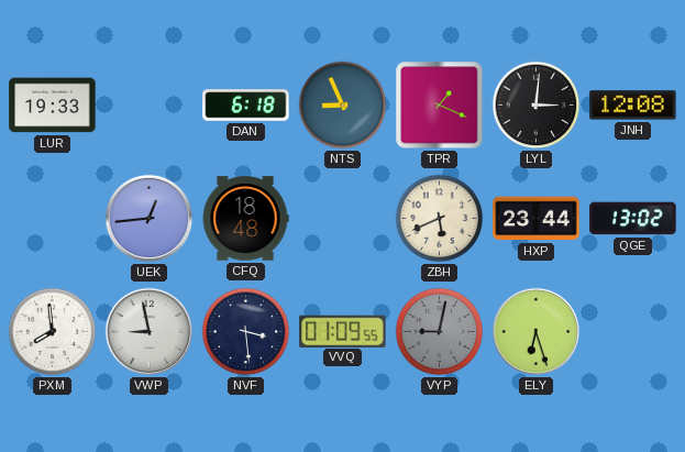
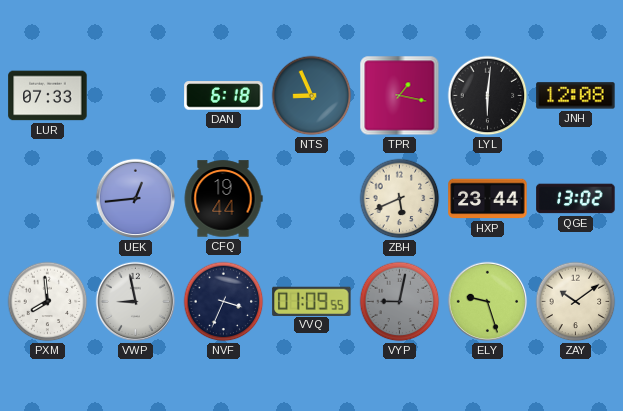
LUR: 19:33 -> 07:33 (48, 96)
TPR: 1:19 -> 1:17 (400, 96)
LYL: 3:01 -> 6:01 (488, 96)
CFQ: 18:48 -> 19:44 (223, 199)
NVF: 3:29 -> 3:34 (224, 302)
ELY: 6:27 -> 9:27 (488, 302)
ZAY: none -> 10:09 (576, 302)
